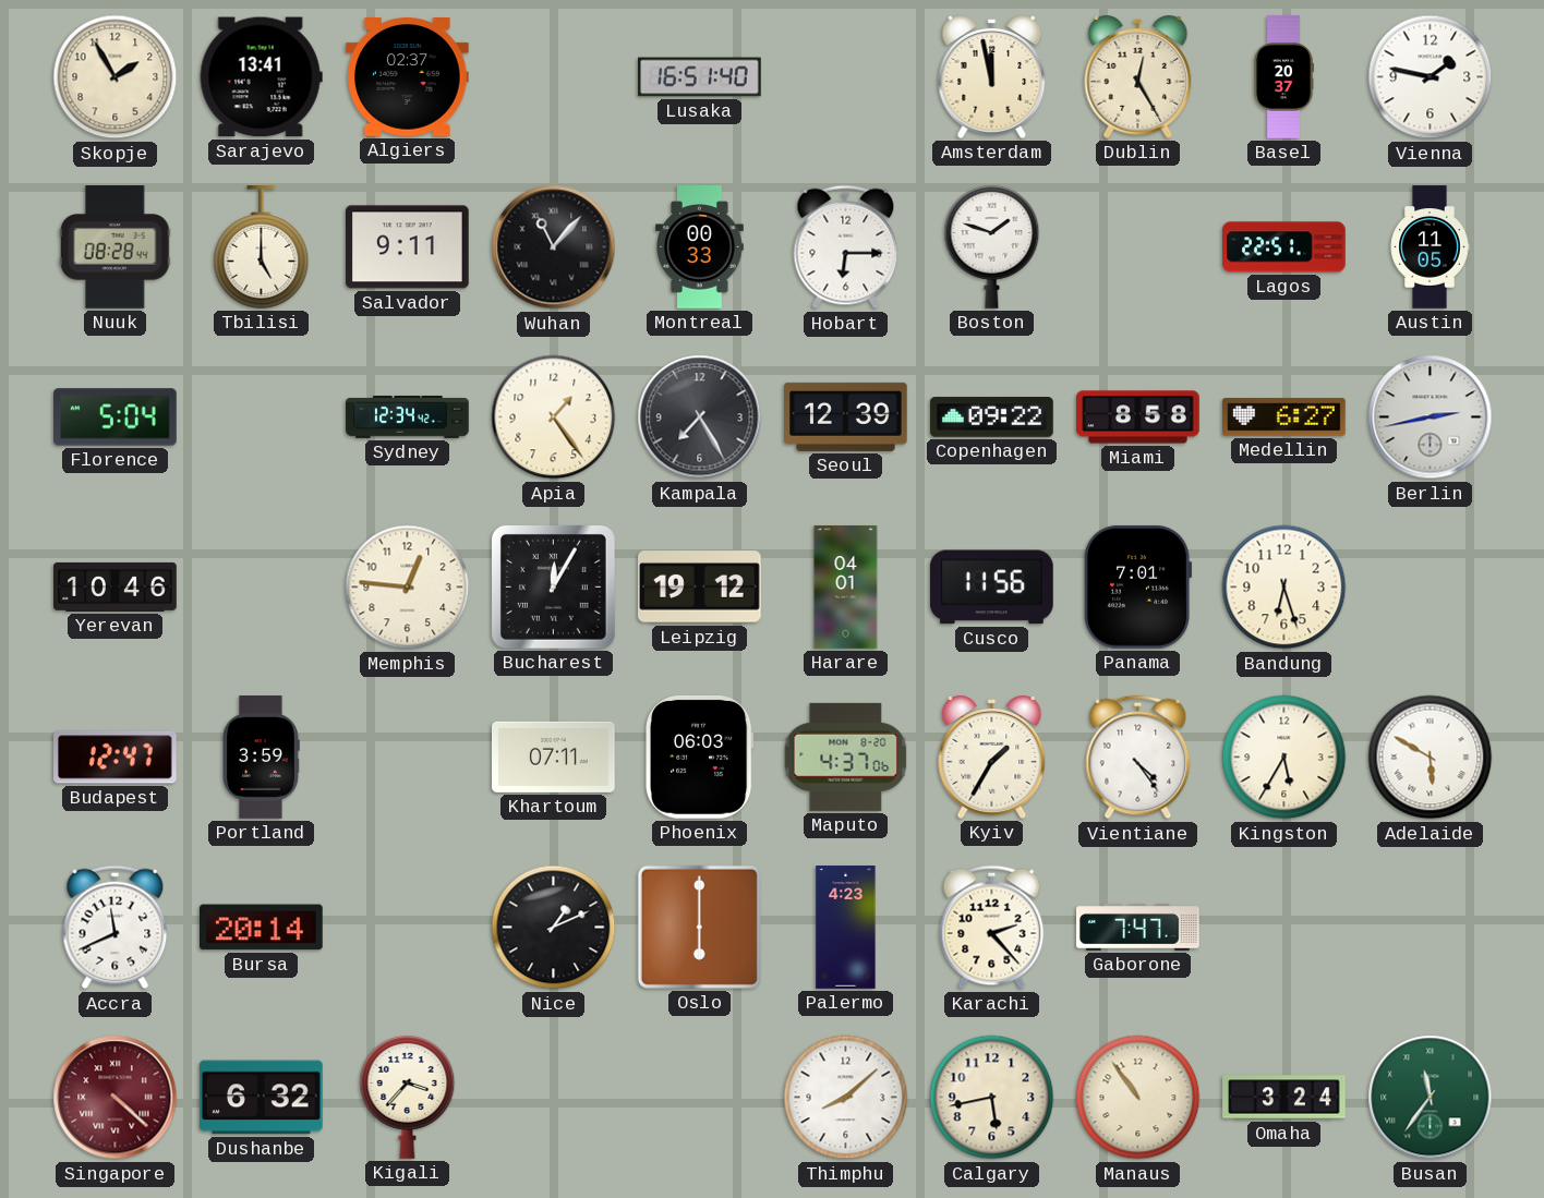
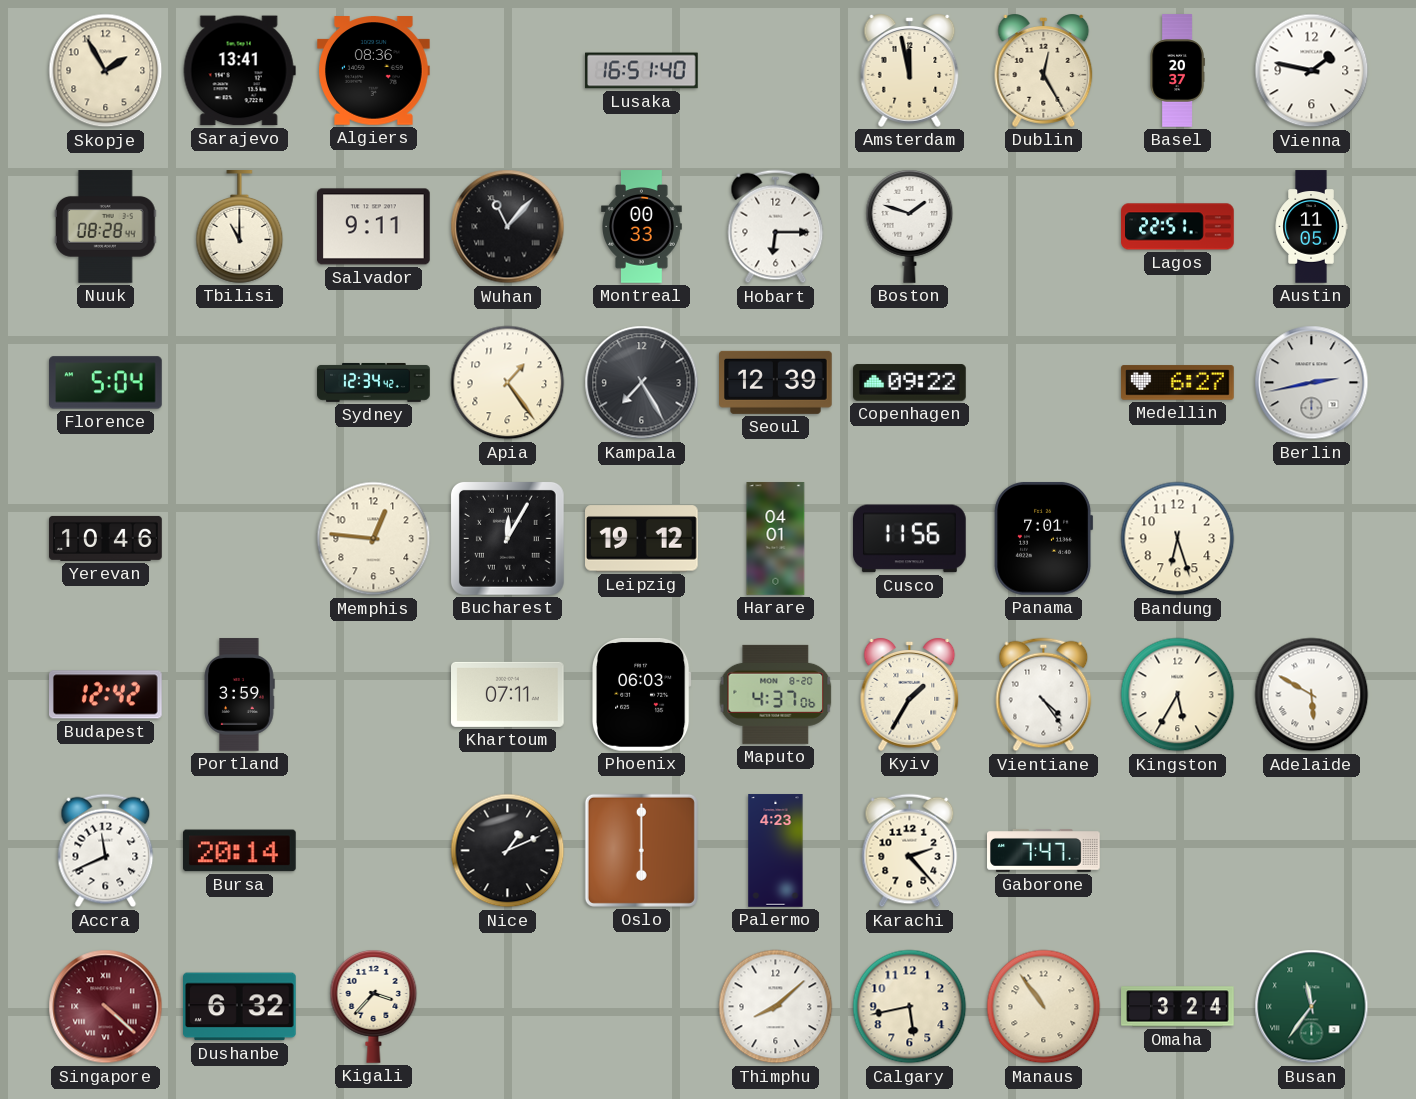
Algiers: 02:37 -> 08:36 (374, 71)
Tbilisi: 5:00 -> 11:00 (240, 227)
Miami: 8:58 -> none (1138, 418)
Budapest: 12:47 -> 12:42 (106, 695)
